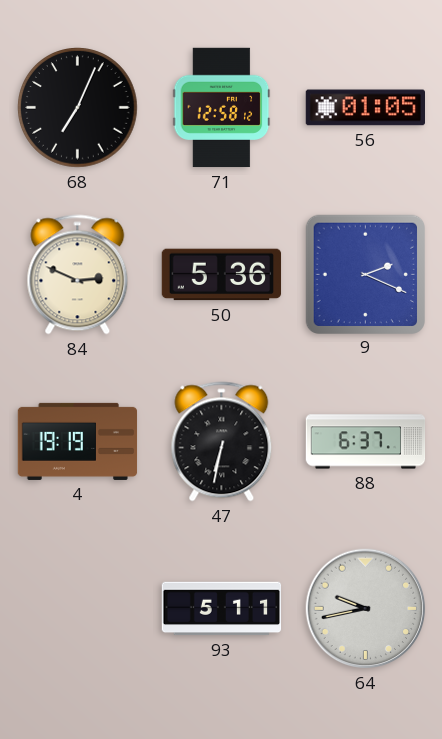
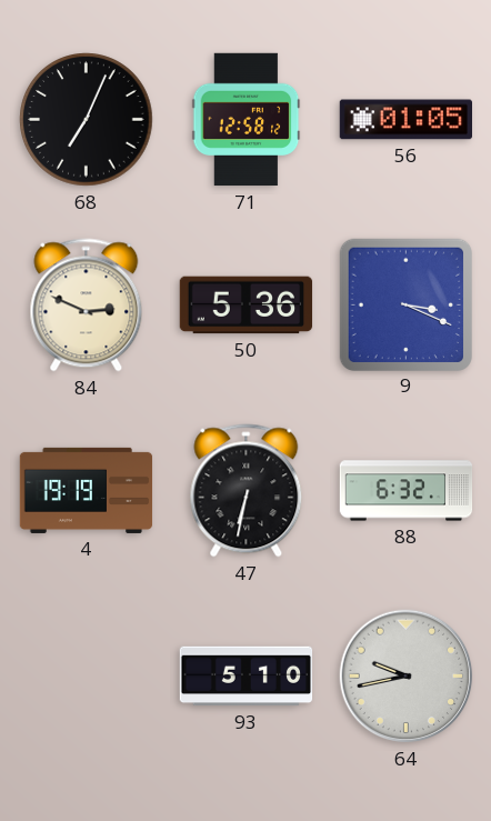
9: 2:19 -> 3:19 (405, 304)
88: 6:37 -> 6:32 (407, 491)
93: 5:11 -> 5:10 (247, 677)
